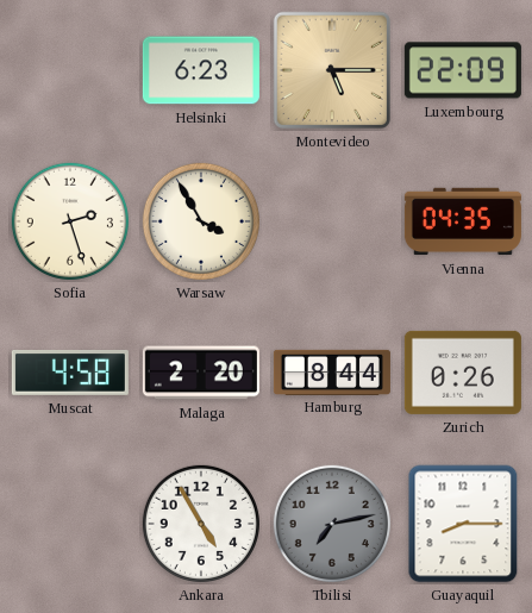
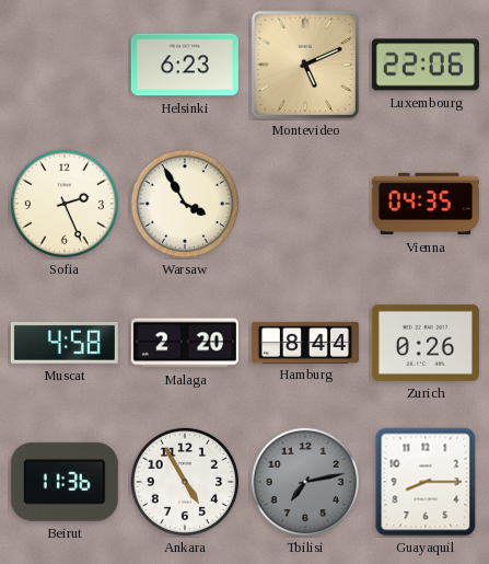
Montevideo: 5:15 -> 5:11 (305, 65)
Luxembourg: 22:09 -> 22:06 (426, 65)
Sofia: 2:27 -> 2:26 (65, 204)
Beirut: none -> 11:36 (65, 482)
